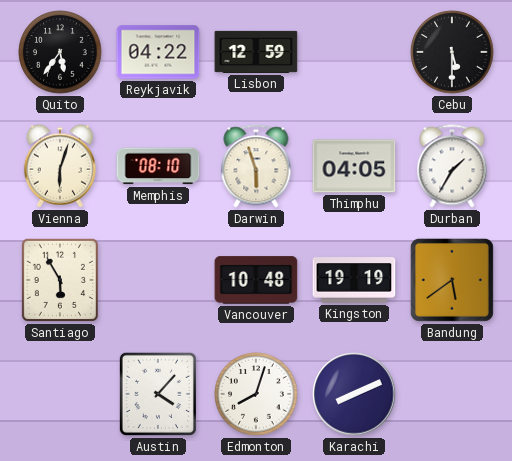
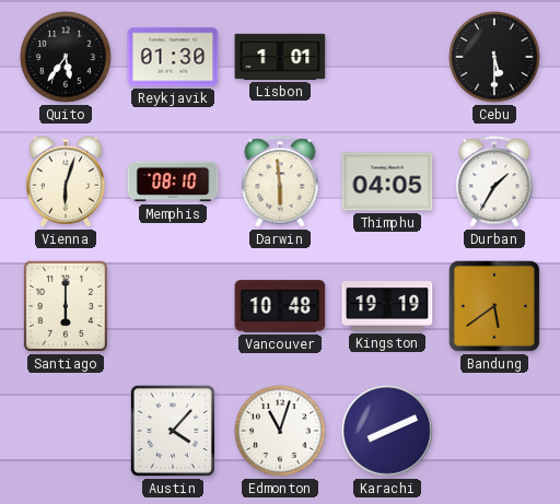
Reykjavik: 04:22 -> 01:30 (173, 57)
Lisbon: 12:59 -> 1:01 (280, 57)
Darwin: 5:57 -> 5:59 (280, 181)
Santiago: 5:55 -> 6:00 (66, 306)
Edmonton: 8:03 -> 11:03 (280, 431)
